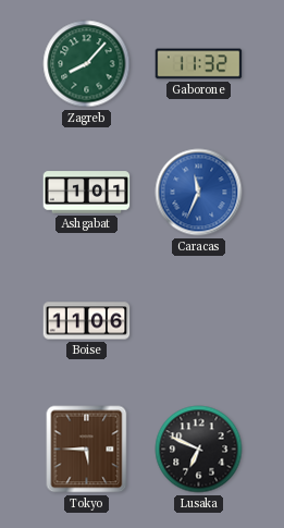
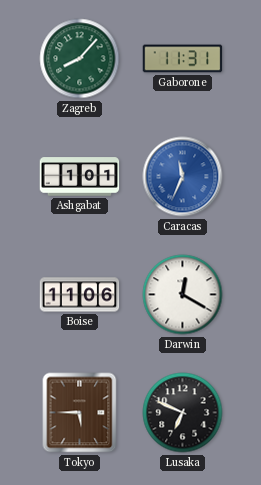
Gaborone: 11:32 -> 11:31 (183, 59)
Darwin: none -> 12:20 (183, 295)
